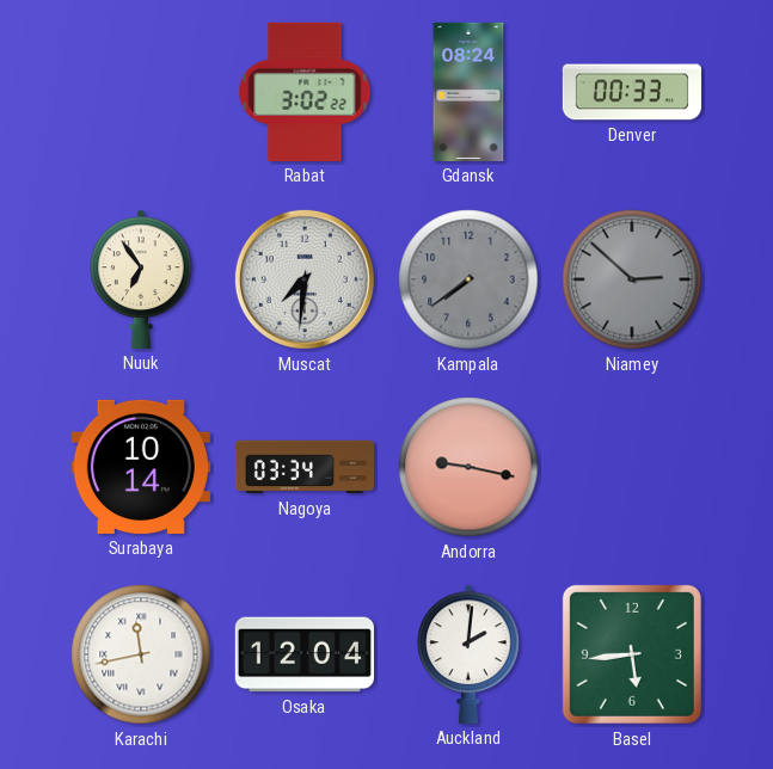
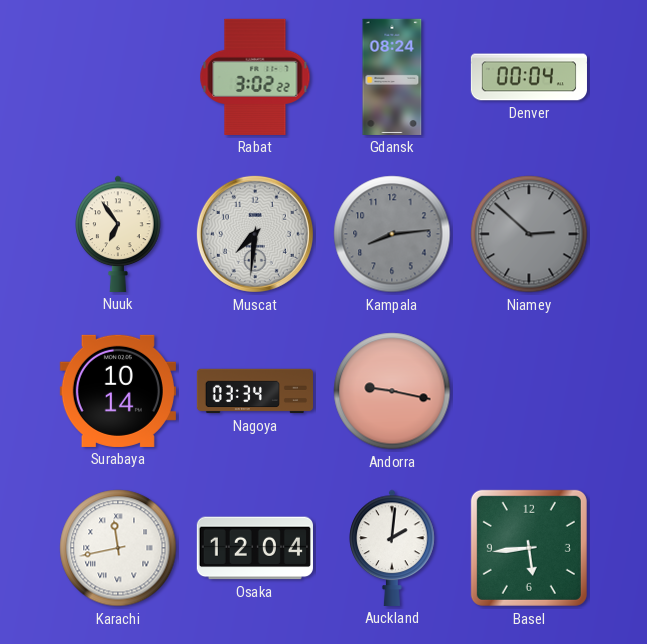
Denver: 00:33 -> 00:04 (529, 77)
Kampala: 7:39 -> 8:14 (392, 234)
